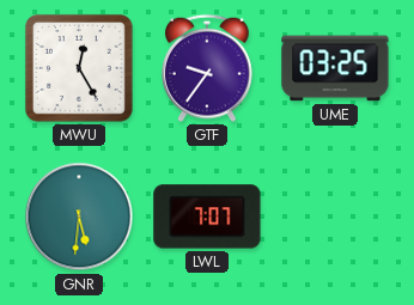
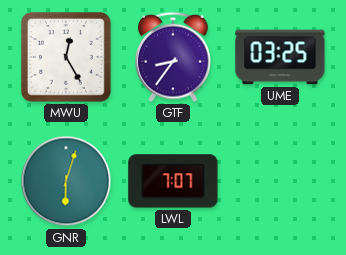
GTF: 9:36 -> 8:36 (173, 57)
GNR: 5:31 -> 6:03 (66, 181)
